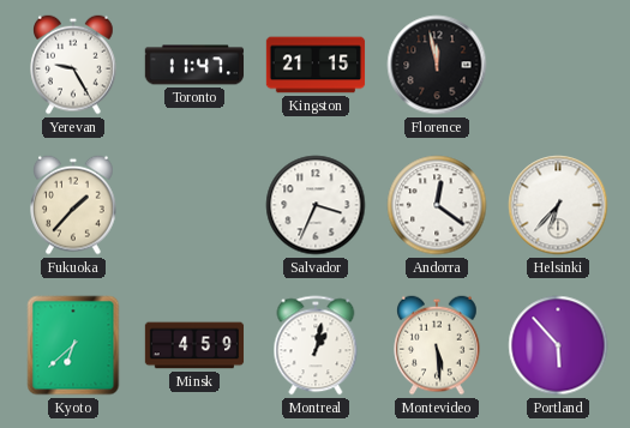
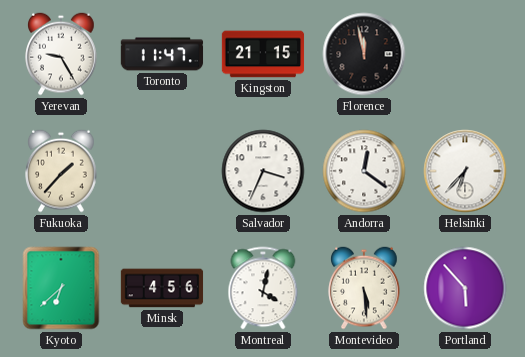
Minsk: 4:59 -> 4:56 (162, 288)
Montreal: 1:02 -> 4:02 (263, 288)
